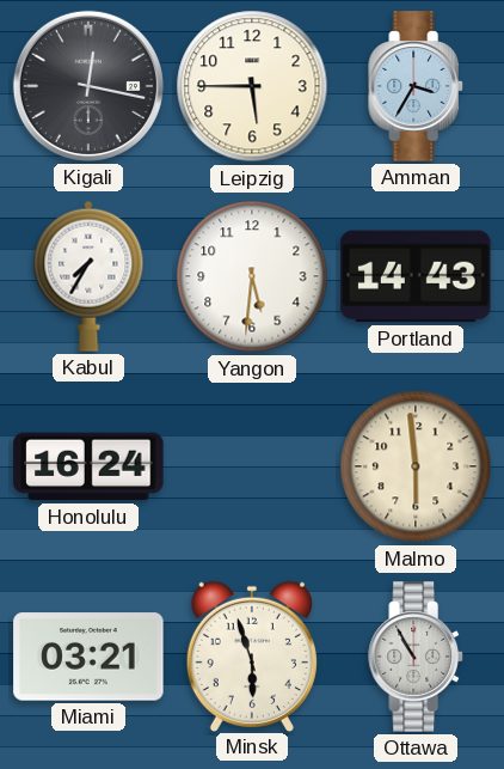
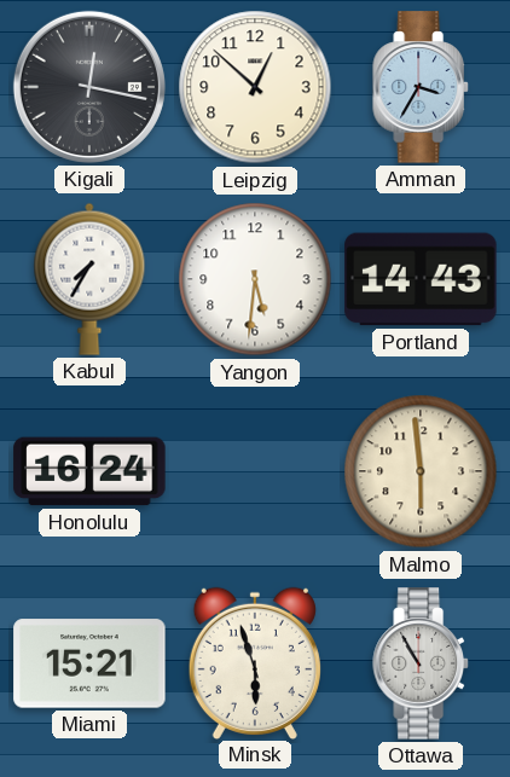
Leipzig: 5:45 -> 12:52 (255, 87)
Miami: 03:21 -> 15:21 (89, 663)
